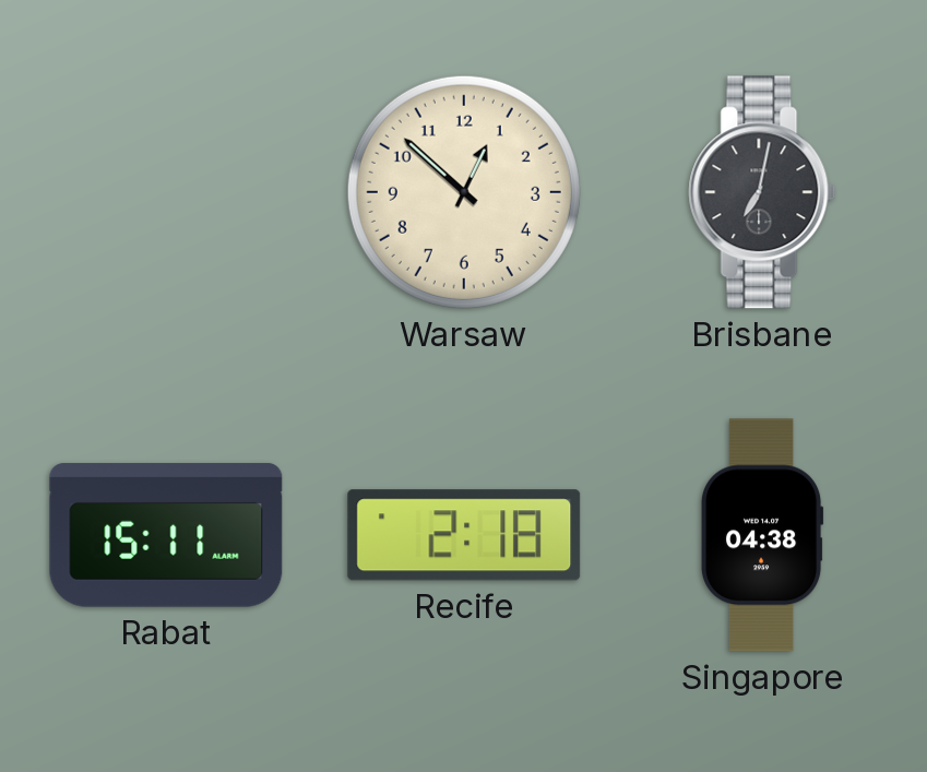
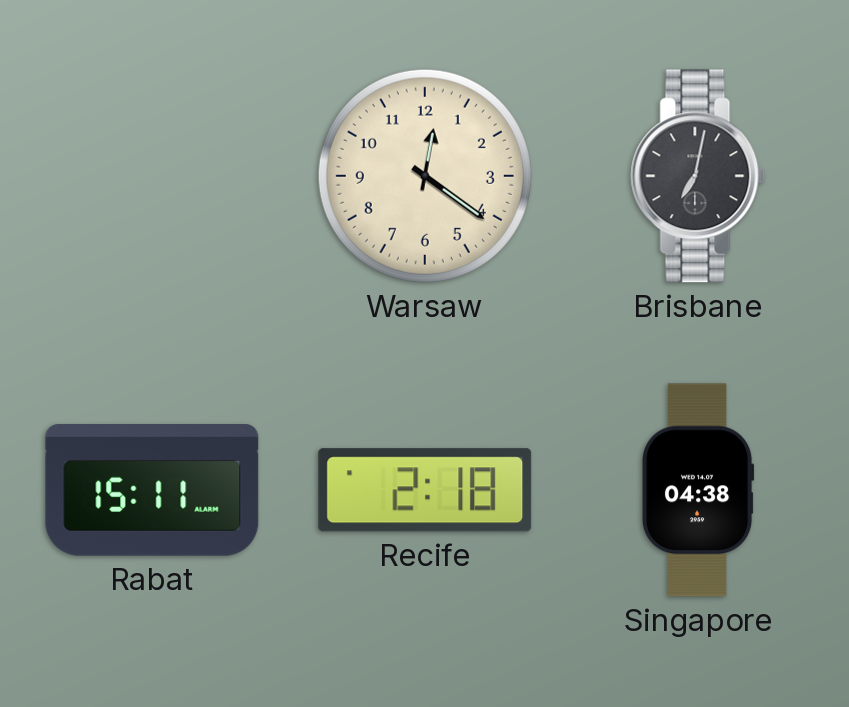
Warsaw: 12:52 -> 12:21 (425, 176)
